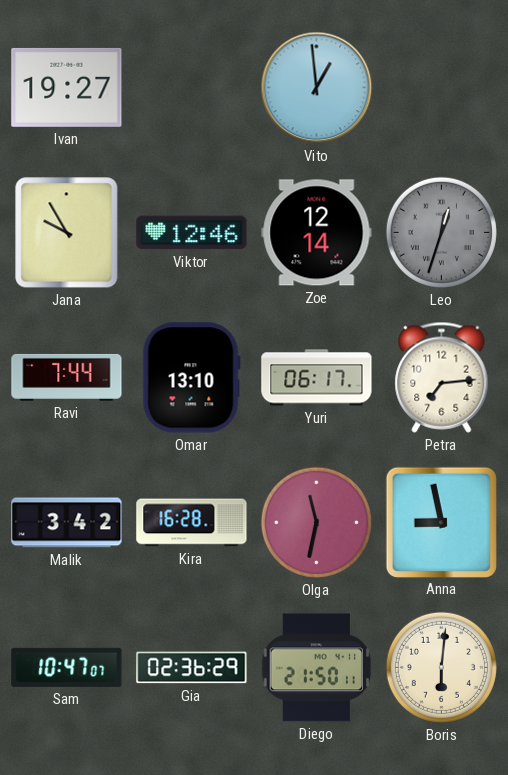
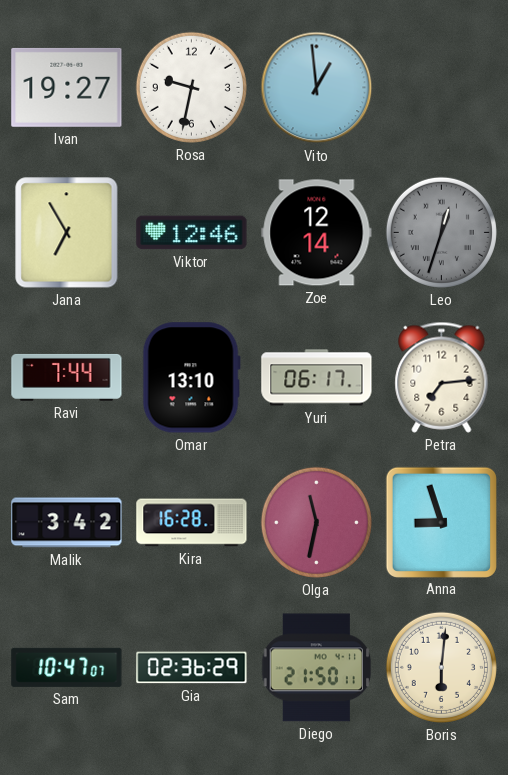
Rosa: none -> 9:32 (191, 87)
Jana: 9:55 -> 6:55 (67, 233)
Anna: 8:58 -> 8:57 (441, 522)
